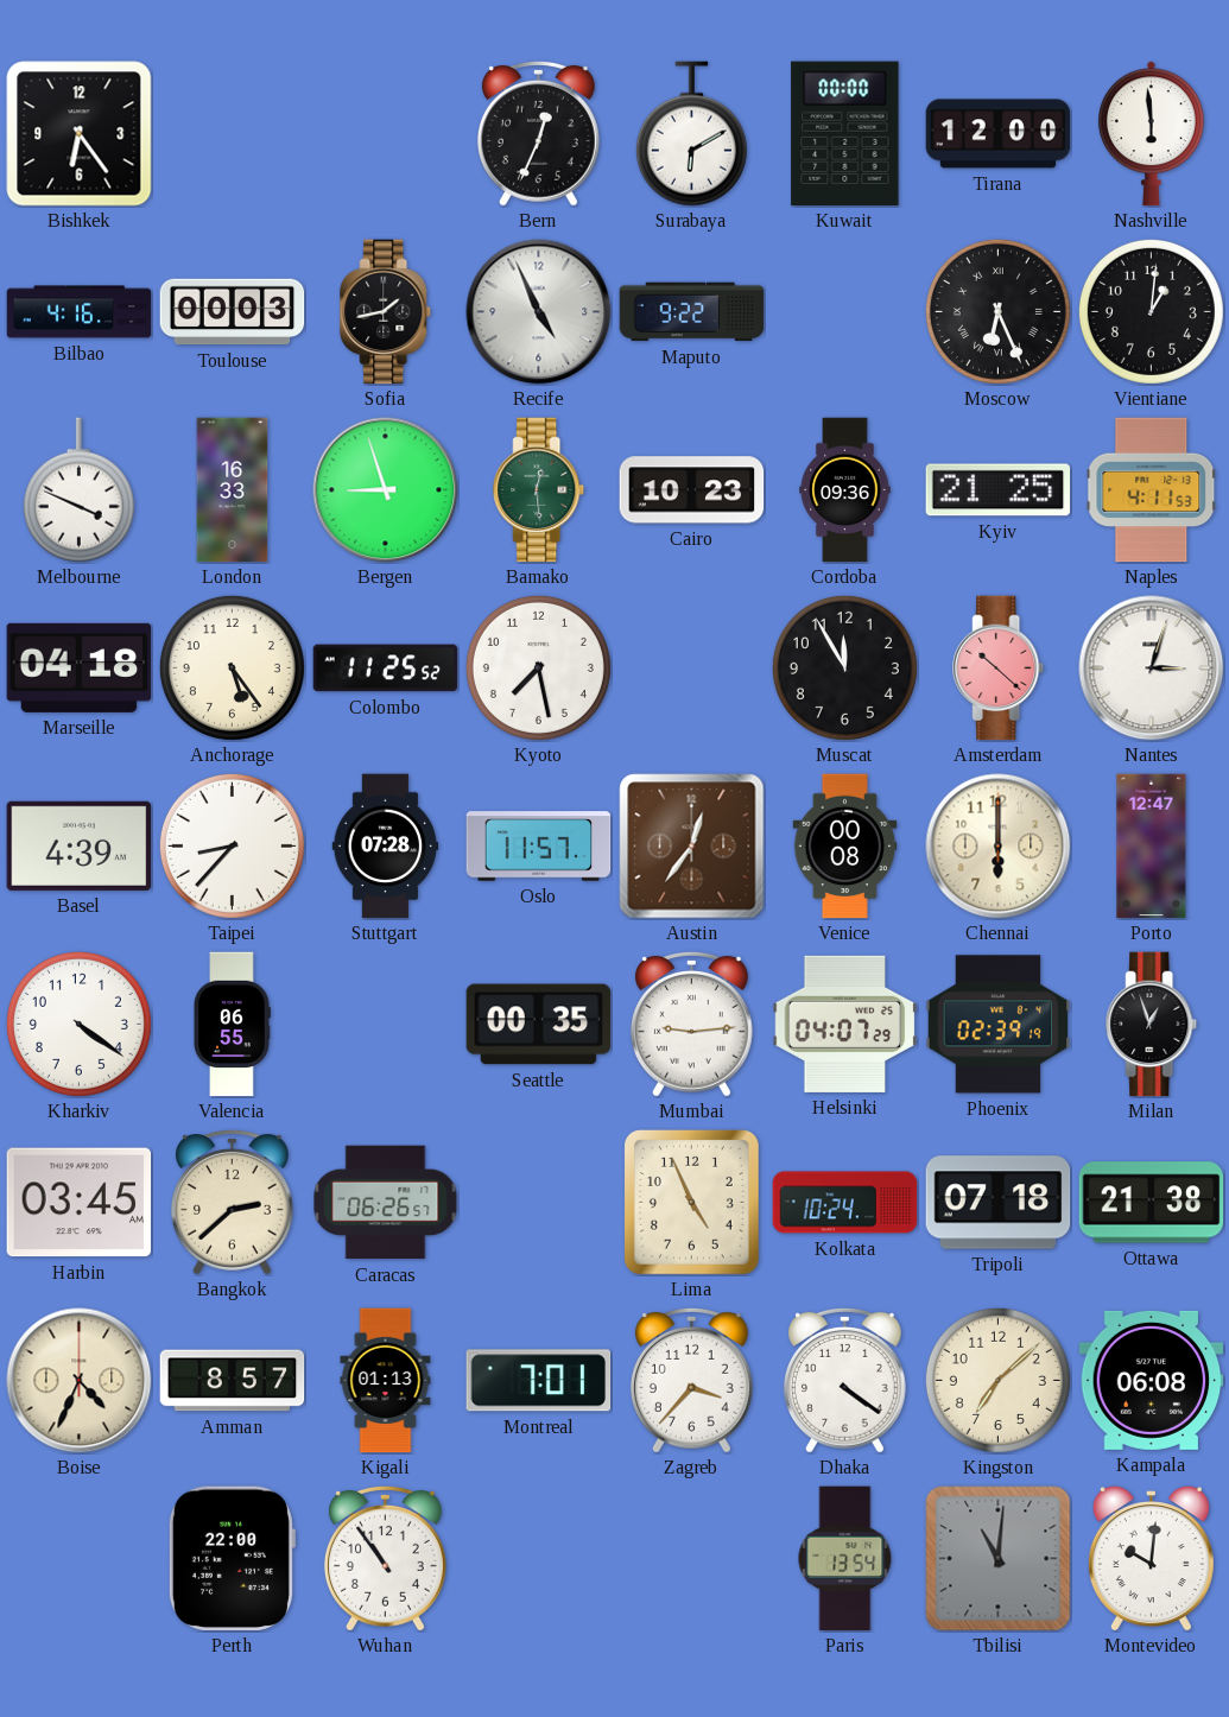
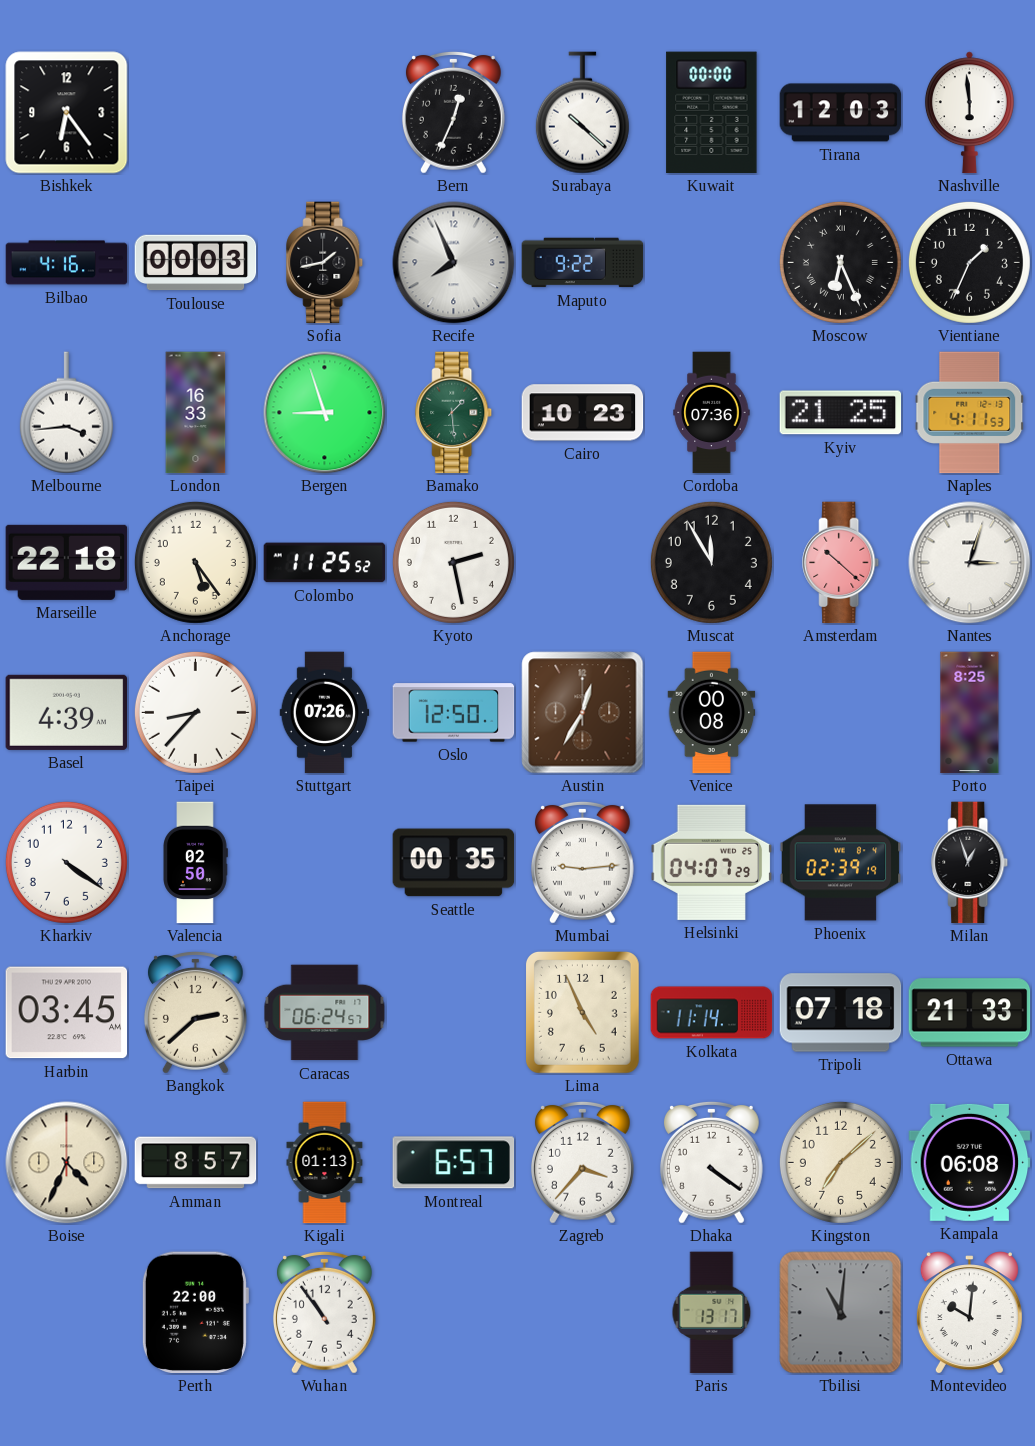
Surabaya: 6:10 -> 10:22 (582, 113)
Tirana: 12:00 -> 12:03 (841, 113)
Recife: 4:56 -> 7:56 (454, 263)
Vientiane: 1:01 -> 1:34 (969, 262)
Melbourne: 3:49 -> 3:44 (66, 413)
Bamako: 12:29 -> 1:29 (454, 413)
Cordoba: 09:36 -> 07:36 (712, 413)
Marseille: 04:18 -> 22:18 (67, 562)
Kyoto: 7:28 -> 2:28 (453, 562)
Stuttgart: 07:28 -> 07:26 (325, 713)
Oslo: 11:57 -> 12:50 (454, 713)
Austin: 12:36 -> 12:35 (583, 713)
Chennai: 6:00 -> none (999, 847)
Porto: 12:47 -> 8:25 (970, 713)
Valencia: 06:55 -> 02:50 (195, 863)
Caracas: 06:26 -> 06:24 (325, 1013)
Kolkata: 10:24 -> 11:14 (712, 1013)
Ottawa: 21:38 -> 21:33 (970, 1013)
Montreal: 7:01 -> 6:57 (454, 1163)
Paris: 13:54 -> 13:17 (712, 1313)
